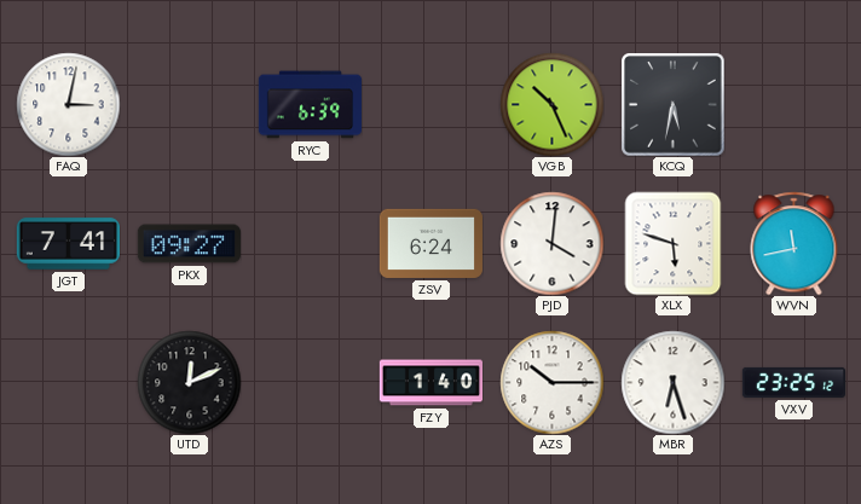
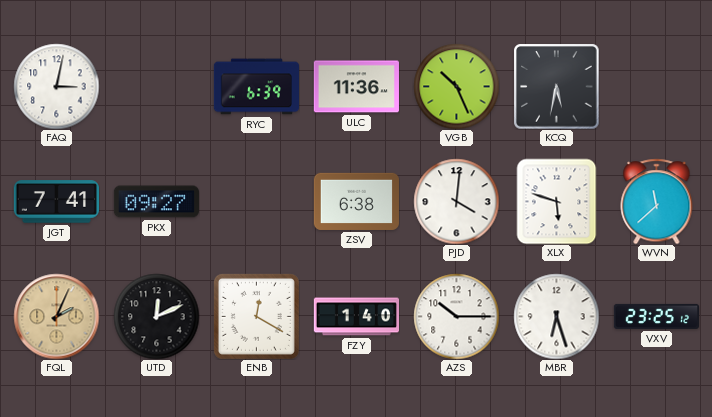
ULC: none -> 11:36 (356, 87)
ZSV: 6:24 -> 6:38 (356, 201)
WVN: 11:43 -> 11:38 (657, 201)
FQL: none -> 2:04 (56, 316)
ENB: none -> 12:20 (256, 316)
